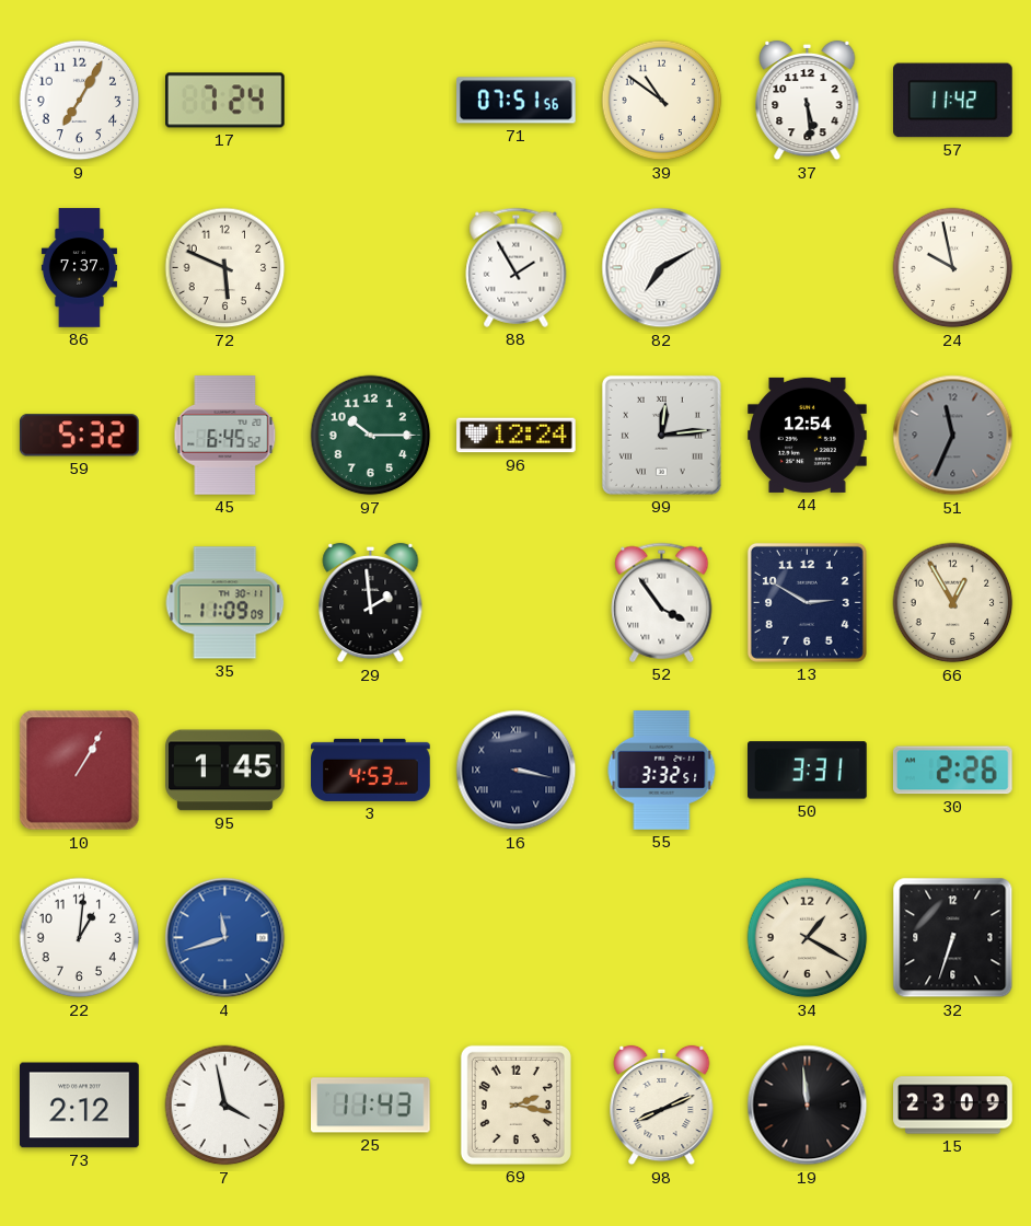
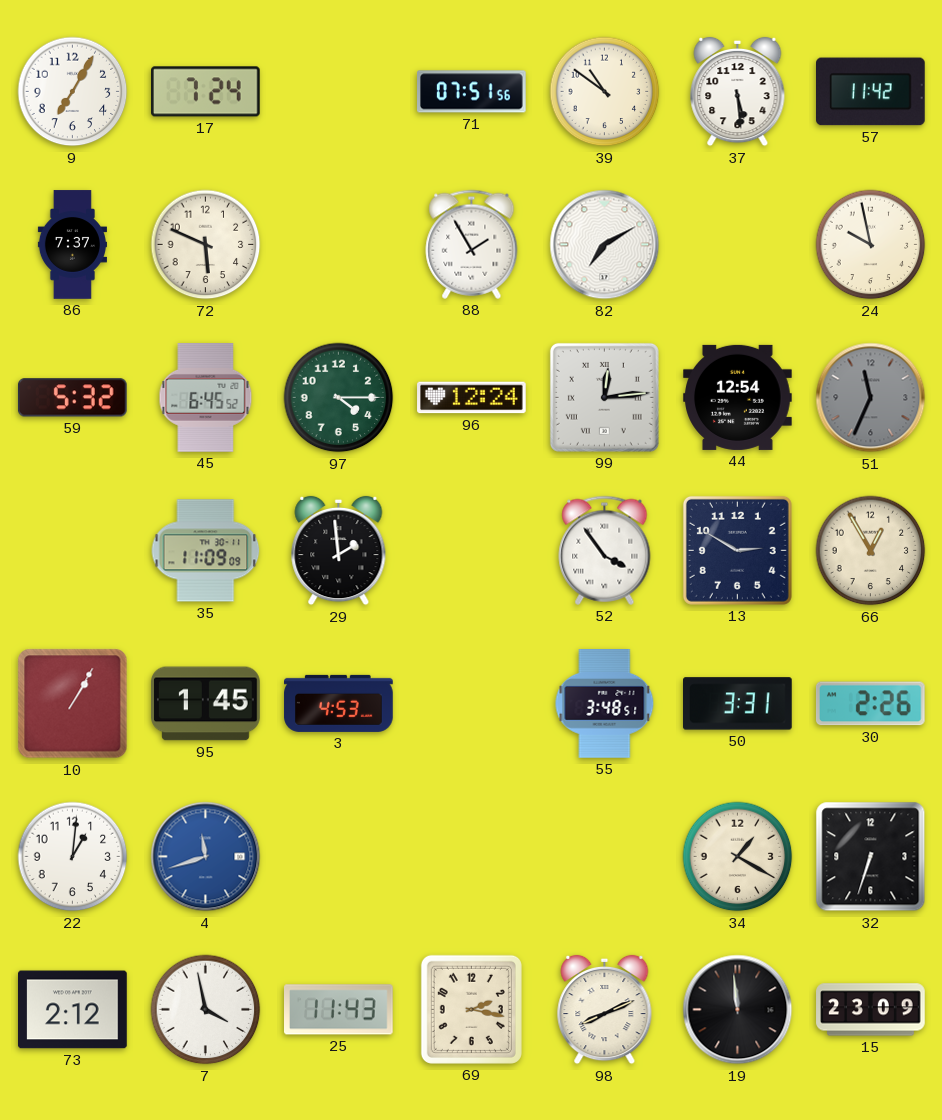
97: 10:15 -> 4:15 (339, 398)
16: 3:17 -> none (517, 771)
55: 3:32 -> 3:48 (605, 704)
